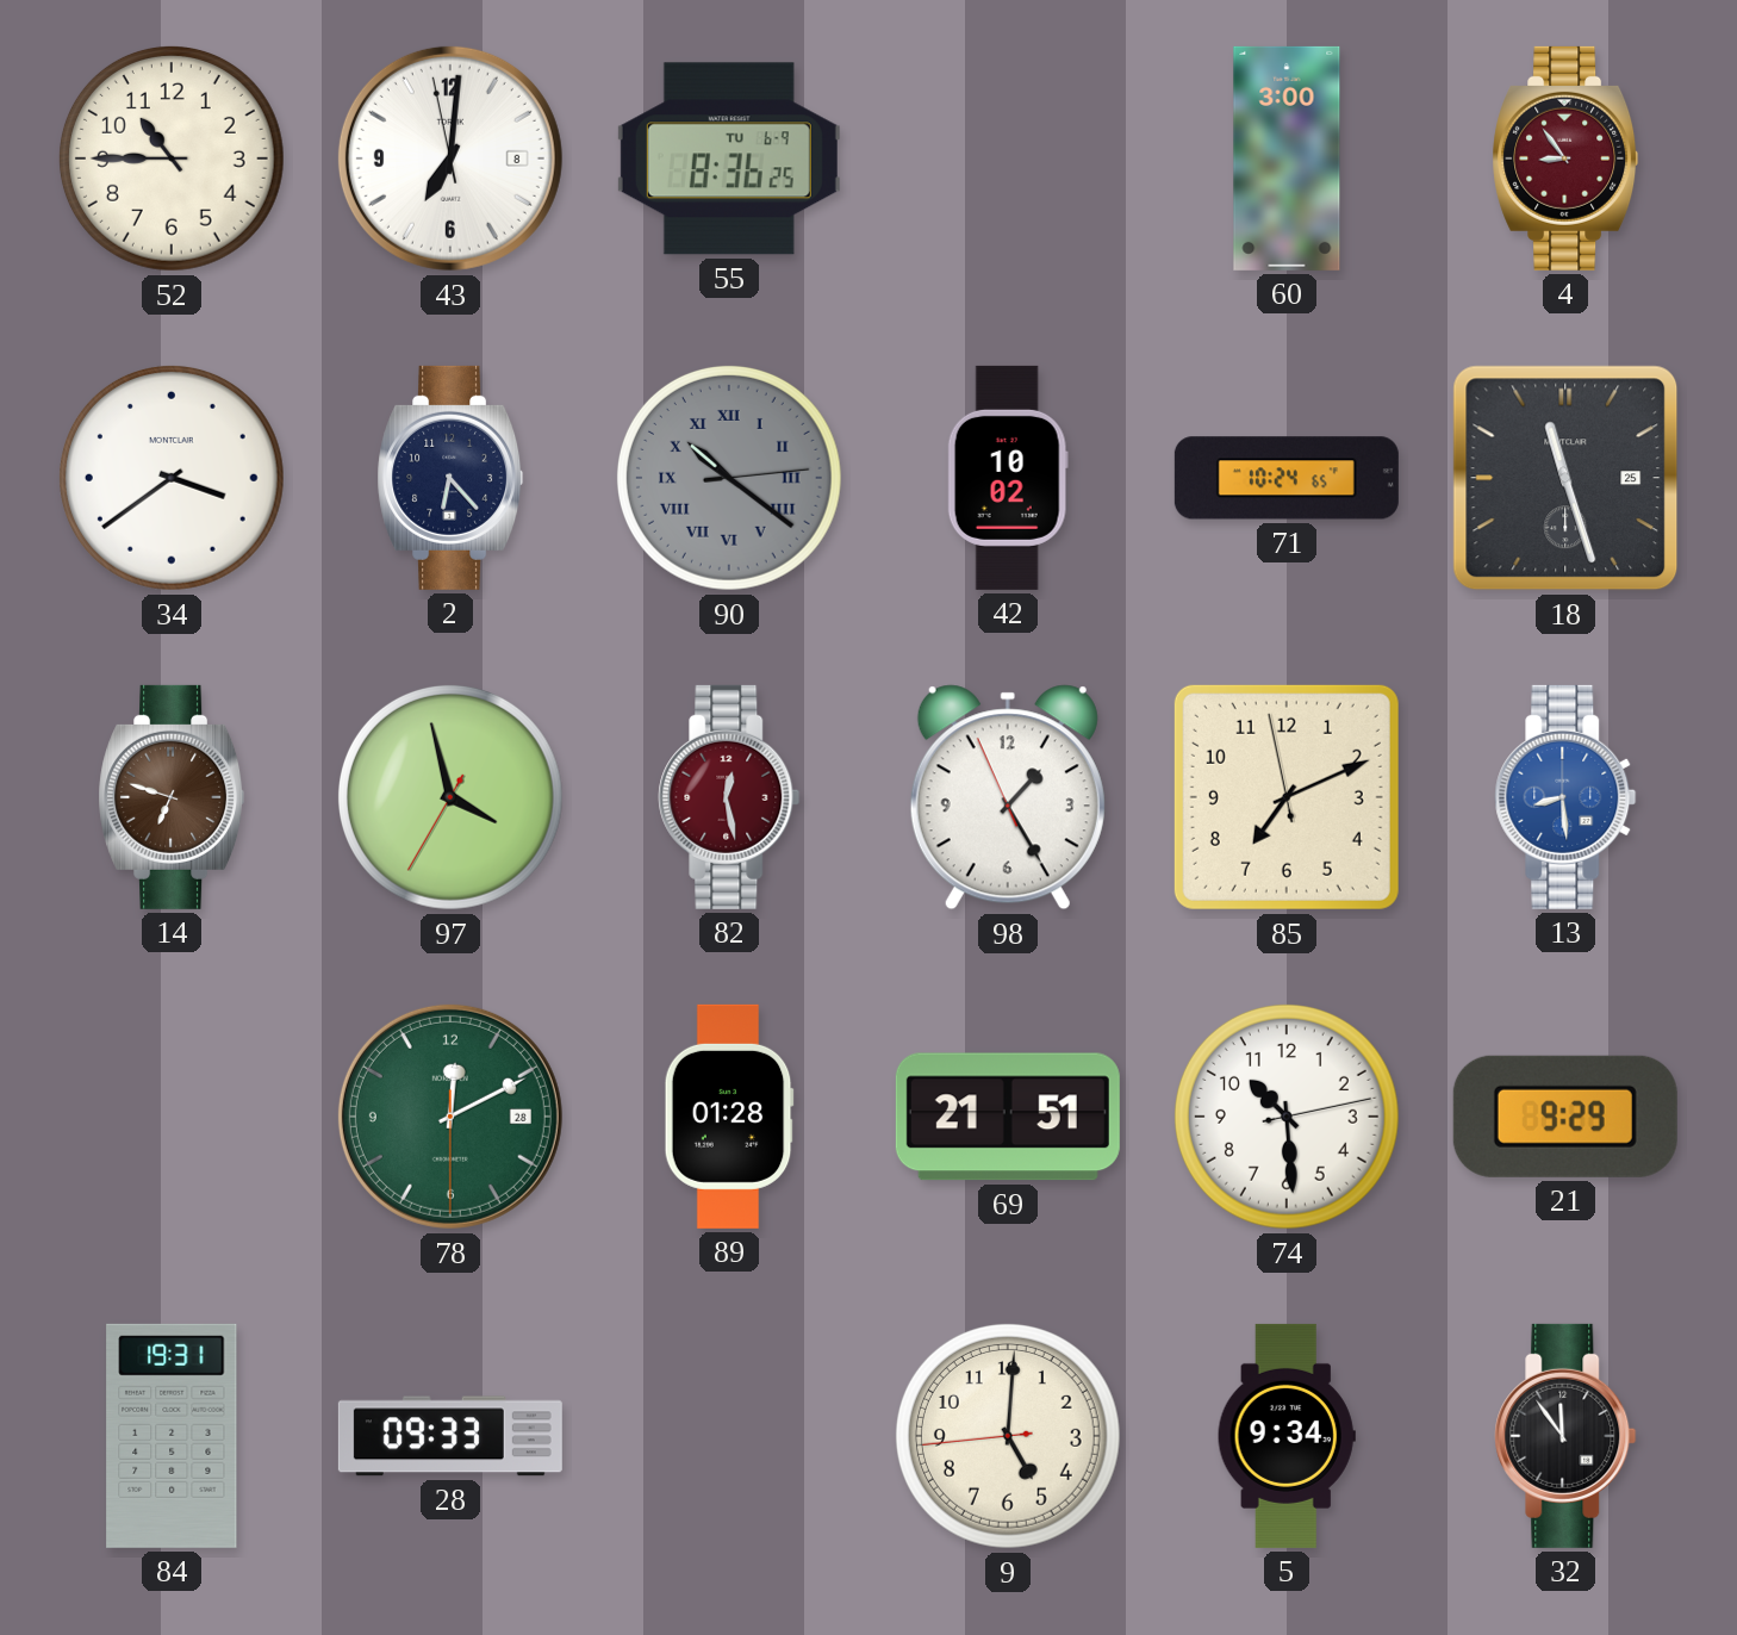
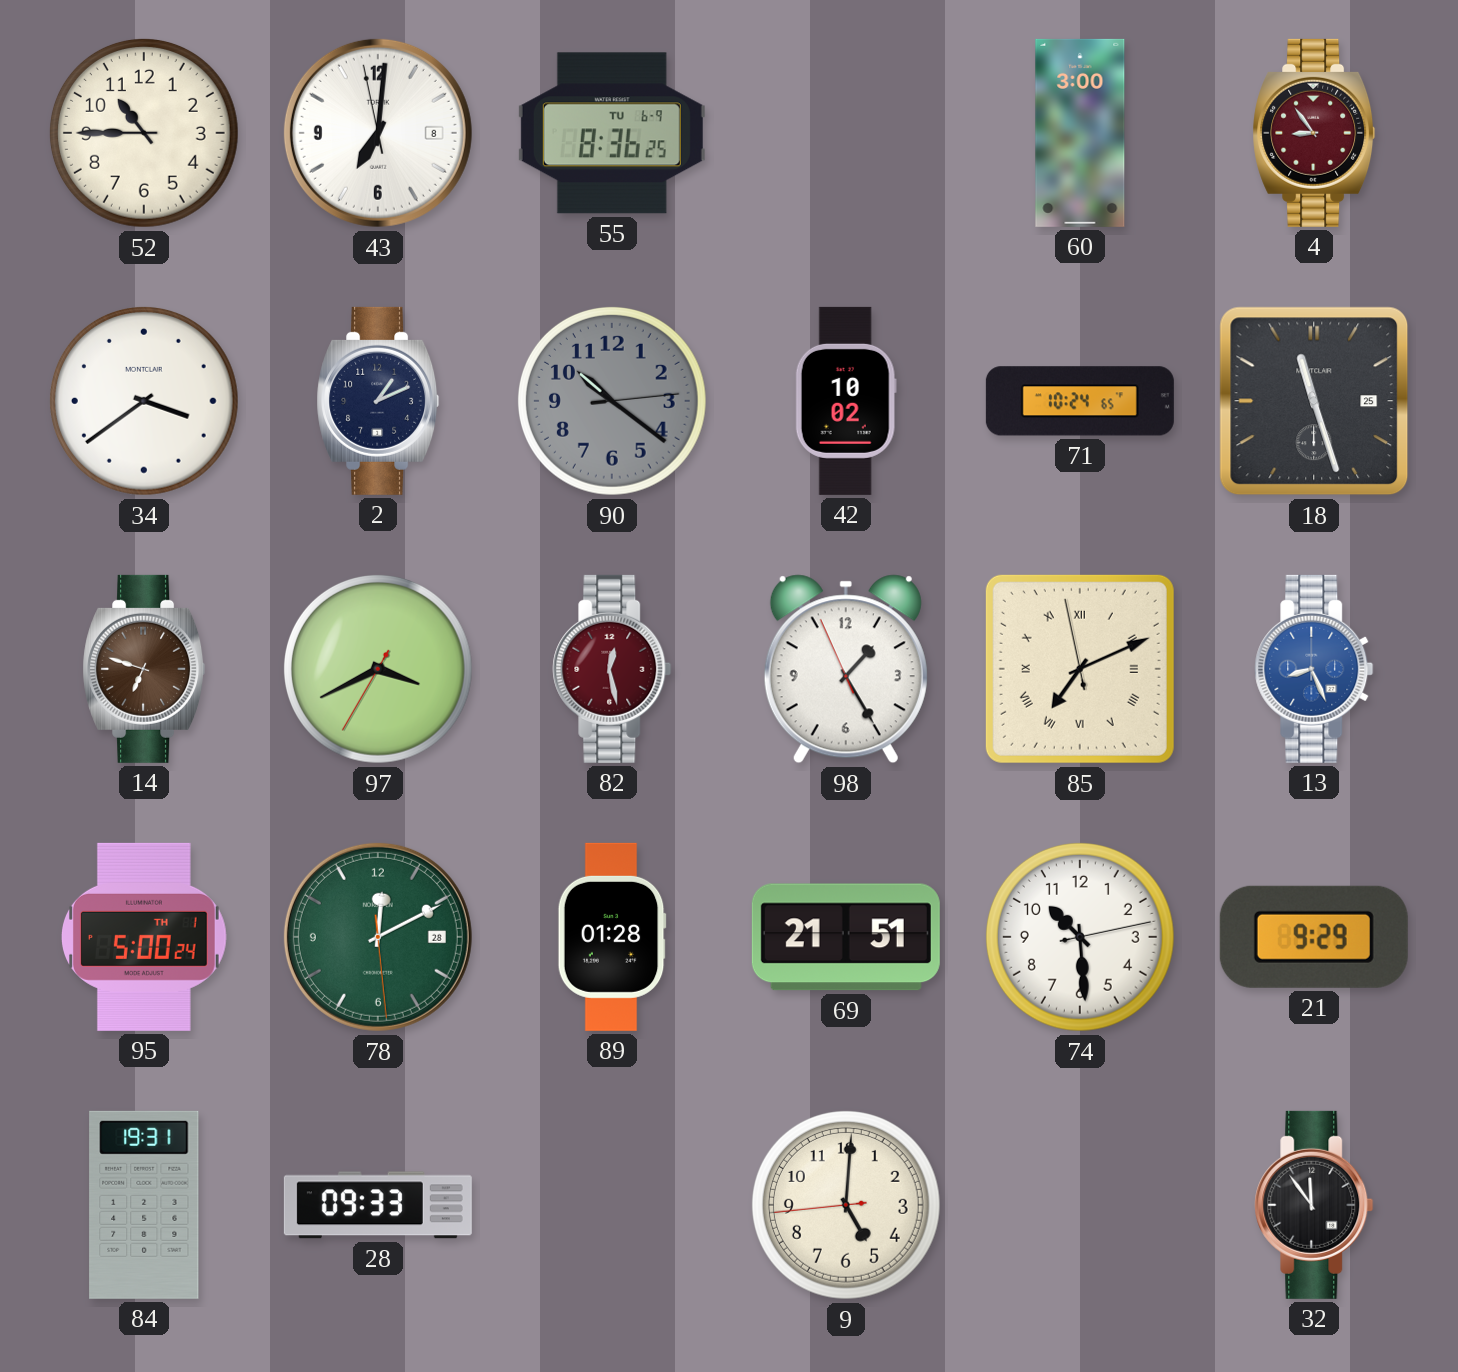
2: 6:23 -> 1:11 (378, 401)
90 numerals: Roman -> Arabic (612, 401)
97: 3:57 -> 3:40 (378, 669)
85 numerals: Arabic -> Roman (1080, 669)
13: 8:29 -> 8:26 (1314, 669)
95: none -> 5:00 (144, 937)
78: 12:10:30 -> 12:10:29 (378, 937)
5: 9:34 -> none (1287, 1436)
